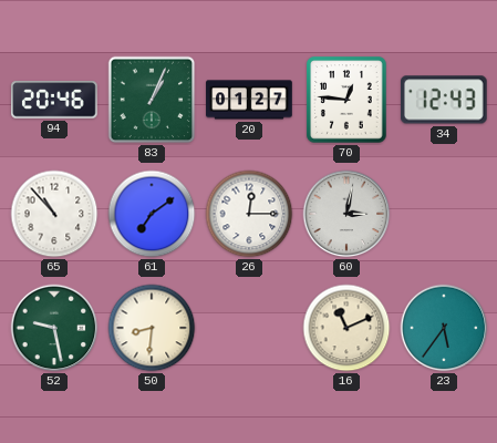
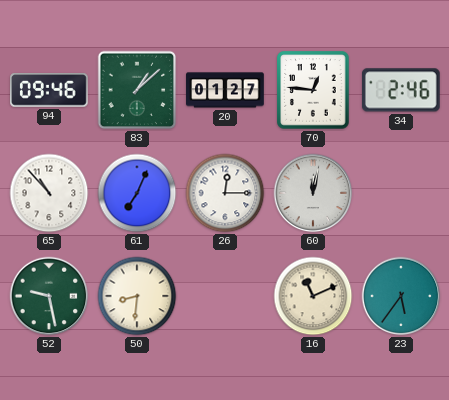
94: 20:46 -> 09:46 (50, 91)
83: 1:04 -> 1:08 (137, 90)
34: 12:43 -> 2:46 (401, 90)
61: 7:09 -> 7:04 (137, 193)
60: 3:02 -> 12:02 (313, 193)
